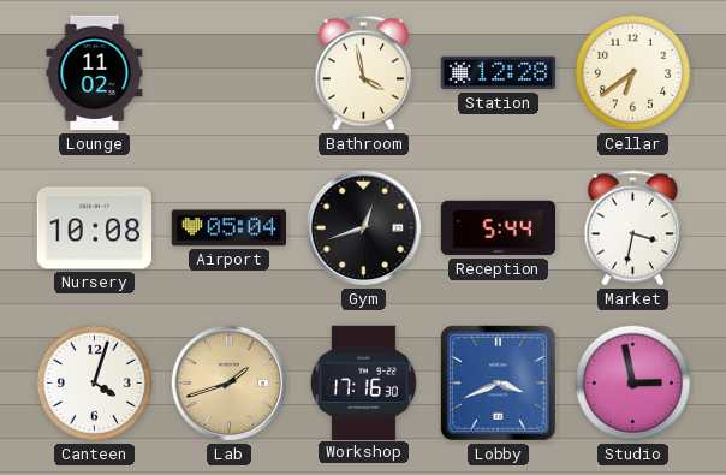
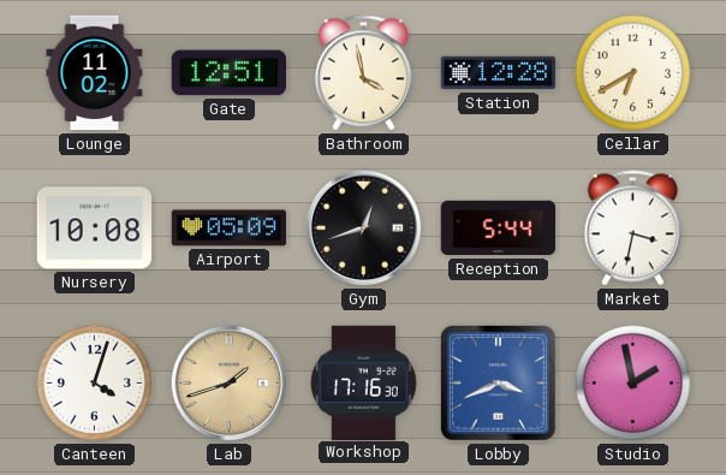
Gate: none -> 12:51 (228, 73)
Cellar: 6:39 -> 6:40 (632, 72)
Airport: 05:04 -> 05:09 (228, 228)
Studio: 2:58 -> 1:58 (632, 382)
